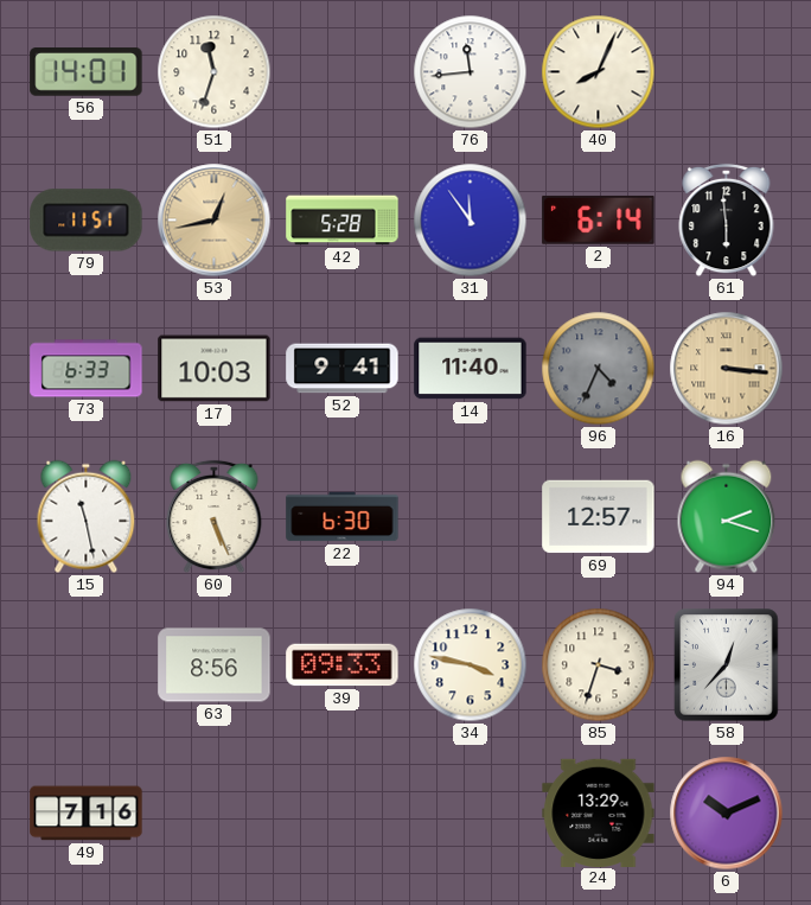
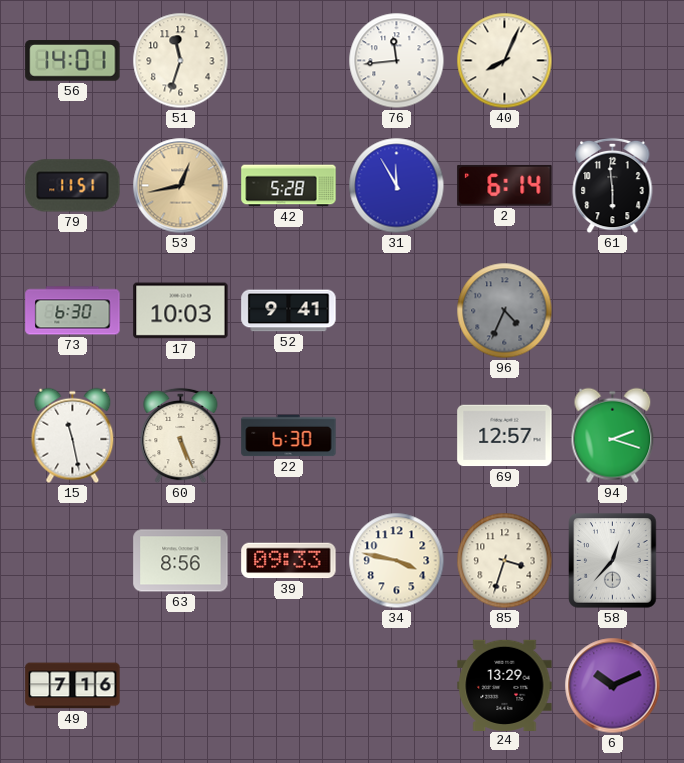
31: 11:54 -> 11:55 (397, 186)
73: 6:33 -> 6:30 (73, 311)
14: 11:40 -> none (471, 369)
16: 3:16 -> none (727, 369)
